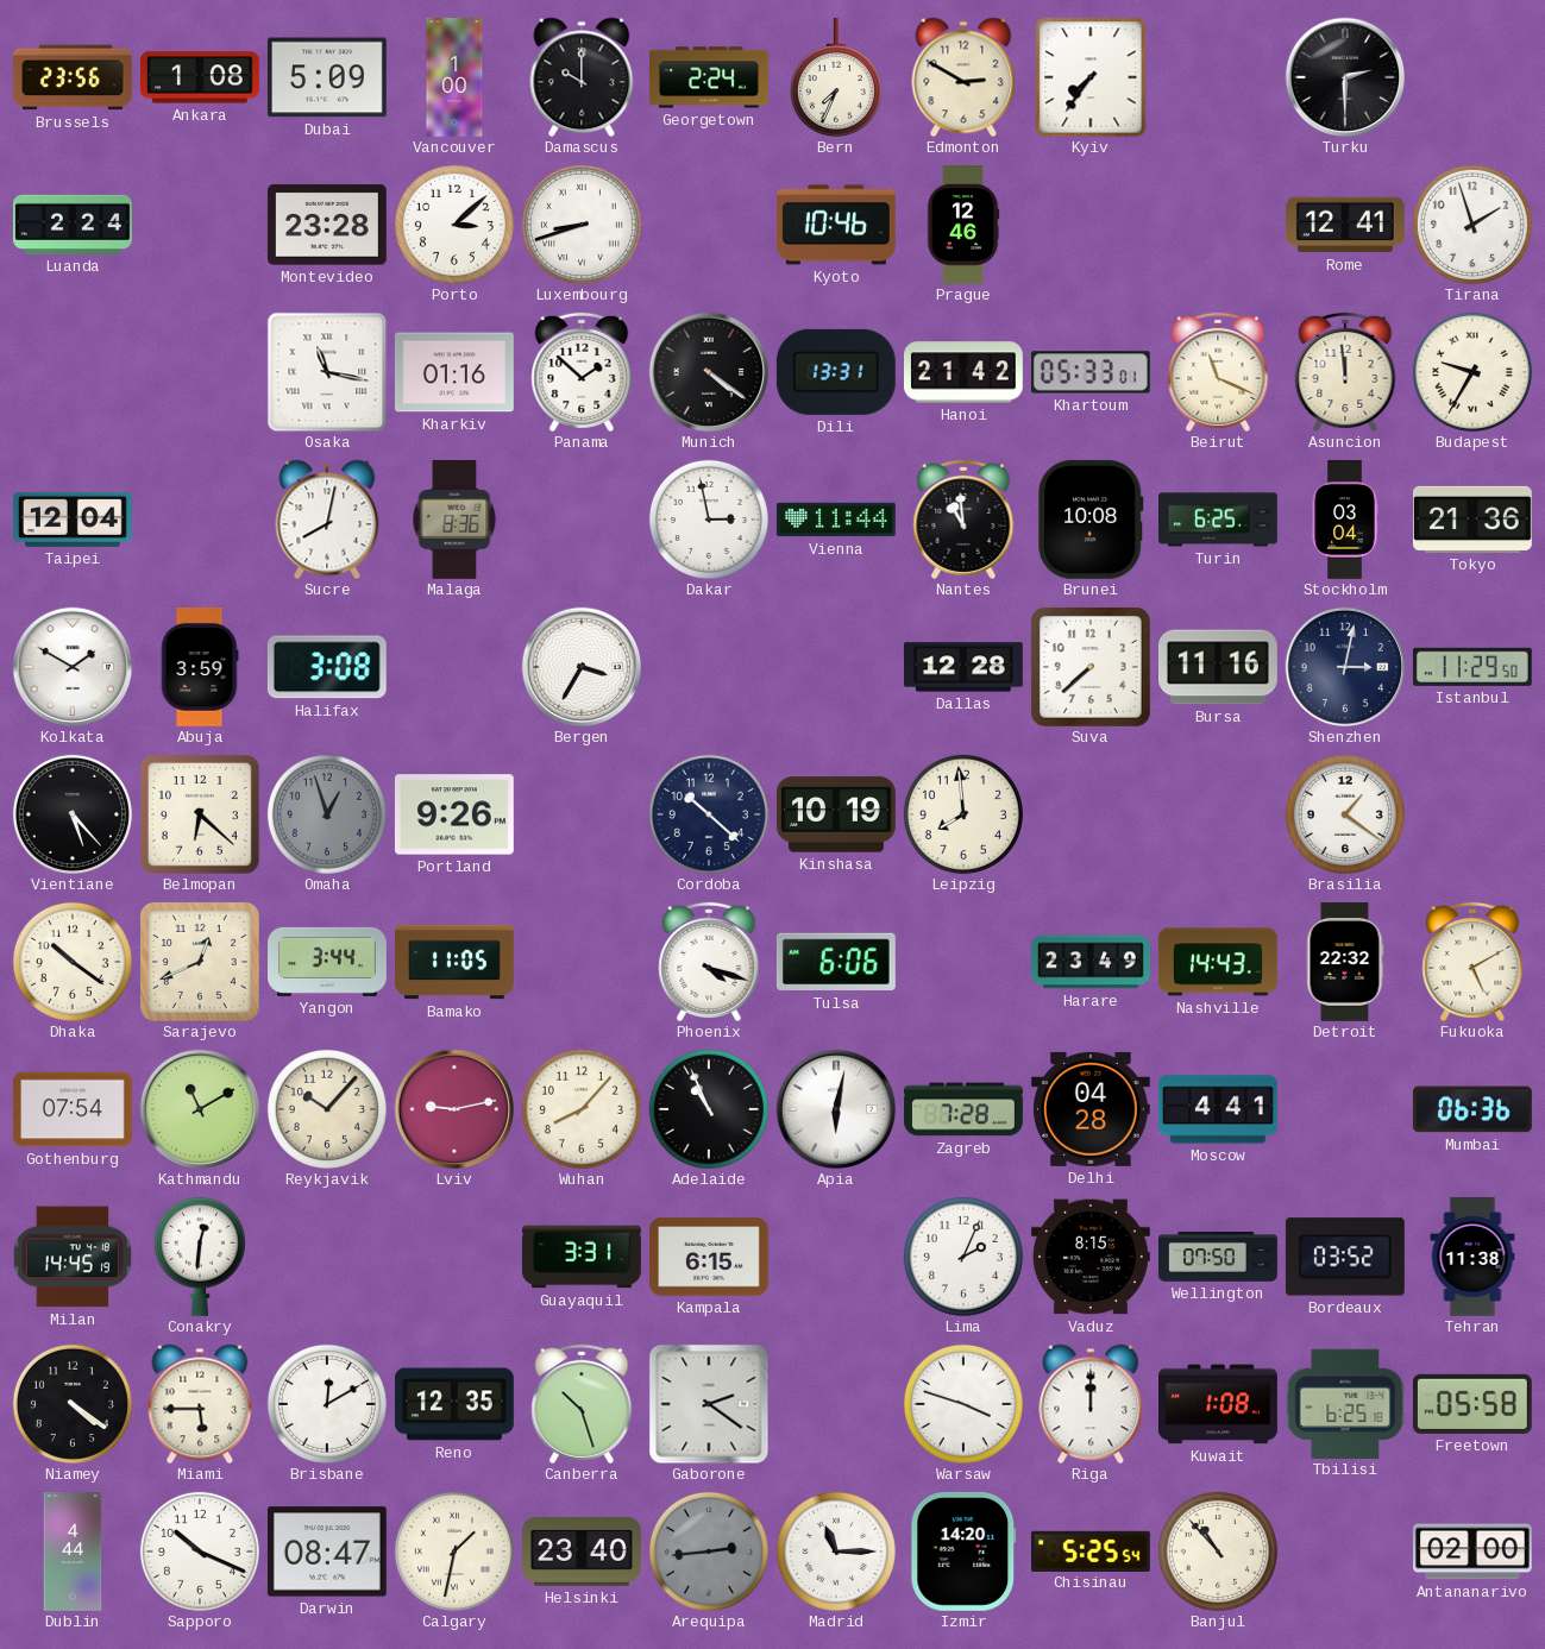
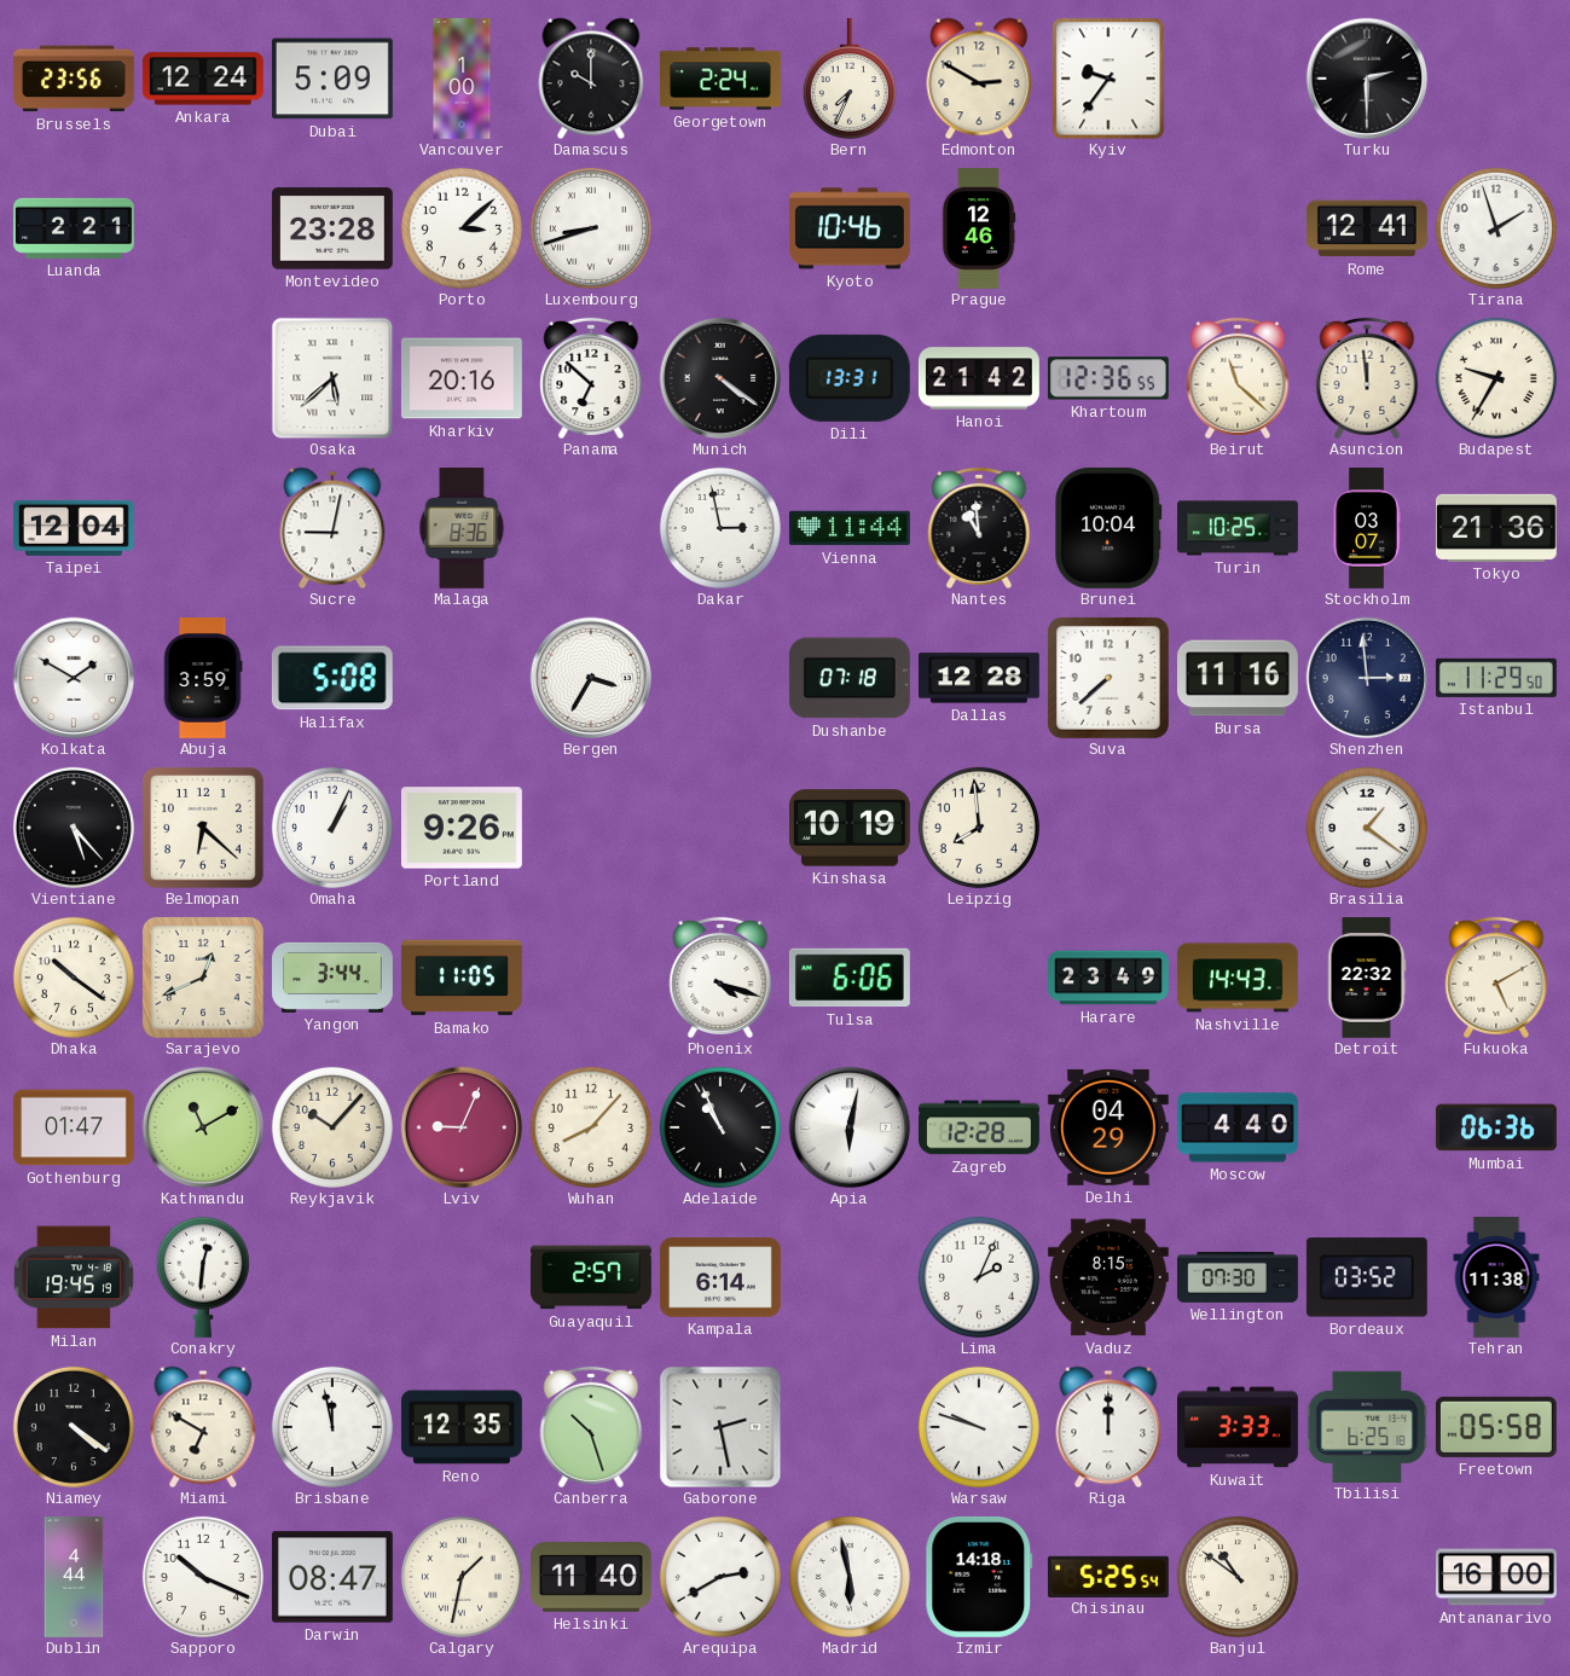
Ankara: 1:08 -> 12:24 (203, 79)
Kyiv: 7:36 -> 9:36 (1108, 79)
Luanda: 2:24 -> 2:21 (74, 228)
Osaka: 11:17 -> 5:38 (332, 378)
Kharkiv: 01:16 -> 20:16 (462, 378)
Panama: 1:52 -> 6:52 (591, 378)
Khartoum: 05:33 -> 12:36 (1108, 378)
Beirut: 11:19 -> 11:22 (1238, 378)
Sucre: 8:02 -> 9:02 (332, 528)
Brunei: 10:08 -> 10:04 (1108, 528)
Turin: 6:25 -> 10:25 (1239, 528)
Stockholm: 03:04 -> 03:07 (1367, 529)
Halifax: 3:08 -> 5:08 (332, 678)
Dushanbe: none -> 07:18 (850, 678)
Shenzhen: 3:02 -> 2:59 (1367, 678)
Omaha: 12:57 -> 1:04 (332, 828)
Omaha dial: grey -> white (332, 828)
Cordoba: 10:22 -> none (709, 814)
Gothenburg: 07:54 -> 01:47 (74, 1127)
Lviv: 9:13 -> 9:04 (462, 1127)
Zagreb: 7:28 -> 12:28 (980, 1127)
Delhi: 04:28 -> 04:29 (1108, 1127)
Moscow: 4:41 -> 4:40 (1238, 1127)
Milan: 14:45 -> 19:45 (74, 1277)
Guayaquil: 3:31 -> 2:57 (591, 1277)
Kampala: 6:15 -> 6:14 (720, 1277)
Wellington: 07:50 -> 07:30 (1239, 1278)
Miami: 5:45 -> 6:50 (203, 1427)
Brisbane: 12:10 -> 11:58 (332, 1427)
Gaborone: 2:21 -> 2:28 (720, 1427)
Warsaw: 3:48 -> 9:48 (979, 1427)
Kuwait: 1:08 -> 3:33 (1239, 1427)
Helsinki: 23:40 -> 11:40 (592, 1577)
Arequipa: 2:44 -> 2:40 (720, 1577)
Arequipa dial: grey -> white (720, 1577)
Madrid: 11:15 -> 5:58 (850, 1577)
Izmir: 14:20 -> 14:18 (979, 1577)
Banjul: 10:53 -> 10:51 (1238, 1577)
Antananarivo: 02:00 -> 16:00 (1497, 1577)
